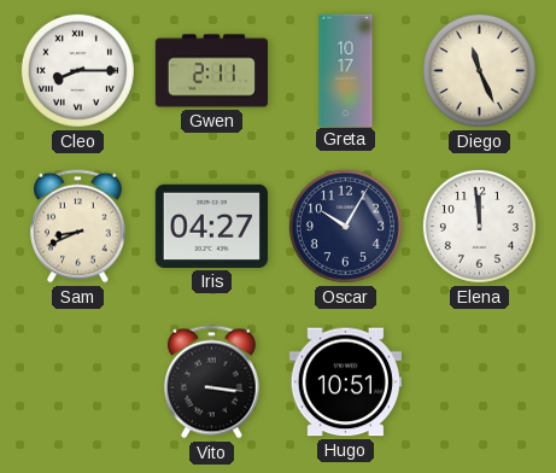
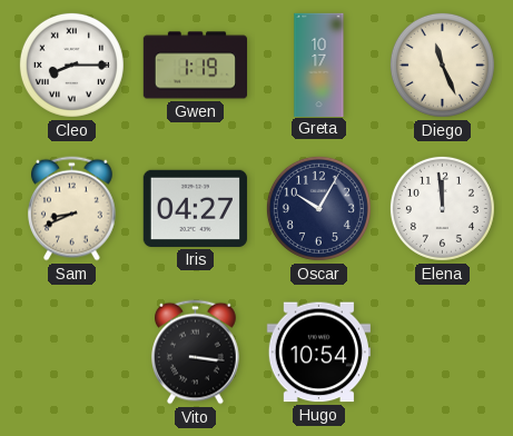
Gwen: 2:11 -> 1:19 (195, 66)
Hugo: 10:51 -> 10:54 (318, 353)
